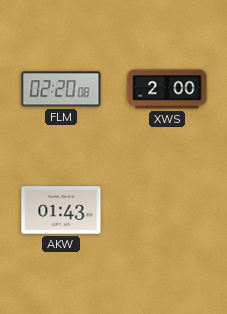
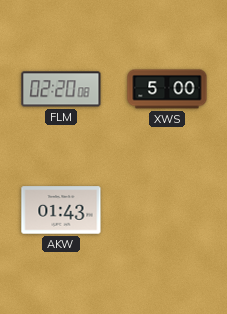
XWS: 2:00 -> 5:00 (167, 89)
